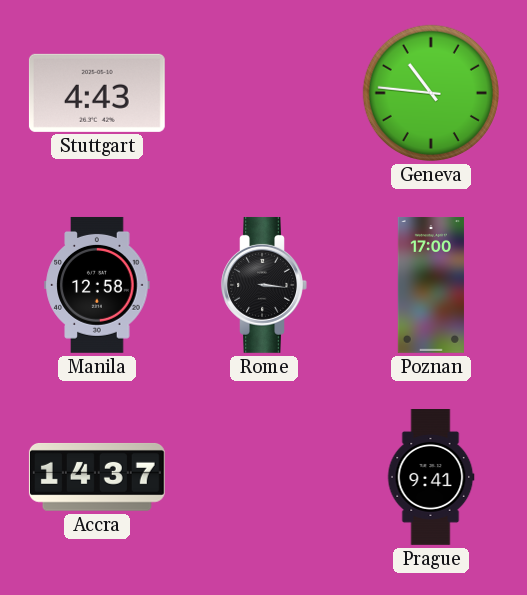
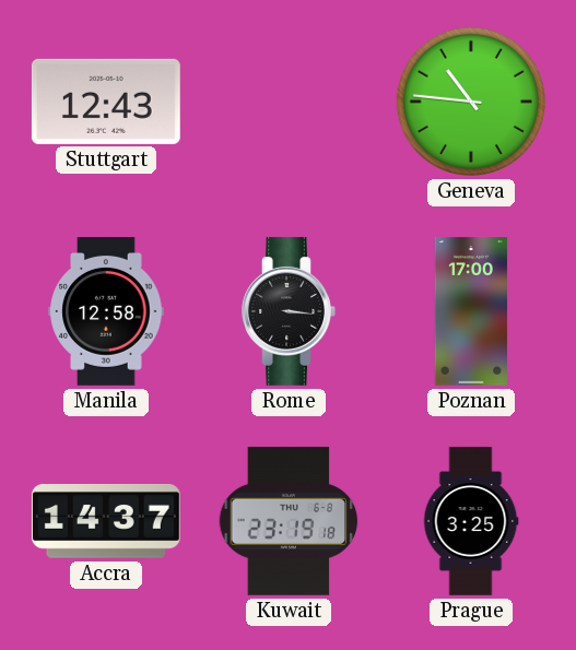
Stuttgart: 4:43 -> 12:43 (106, 102)
Kuwait: none -> 23:19 (289, 521)
Prague: 9:41 -> 3:25 (471, 522)
